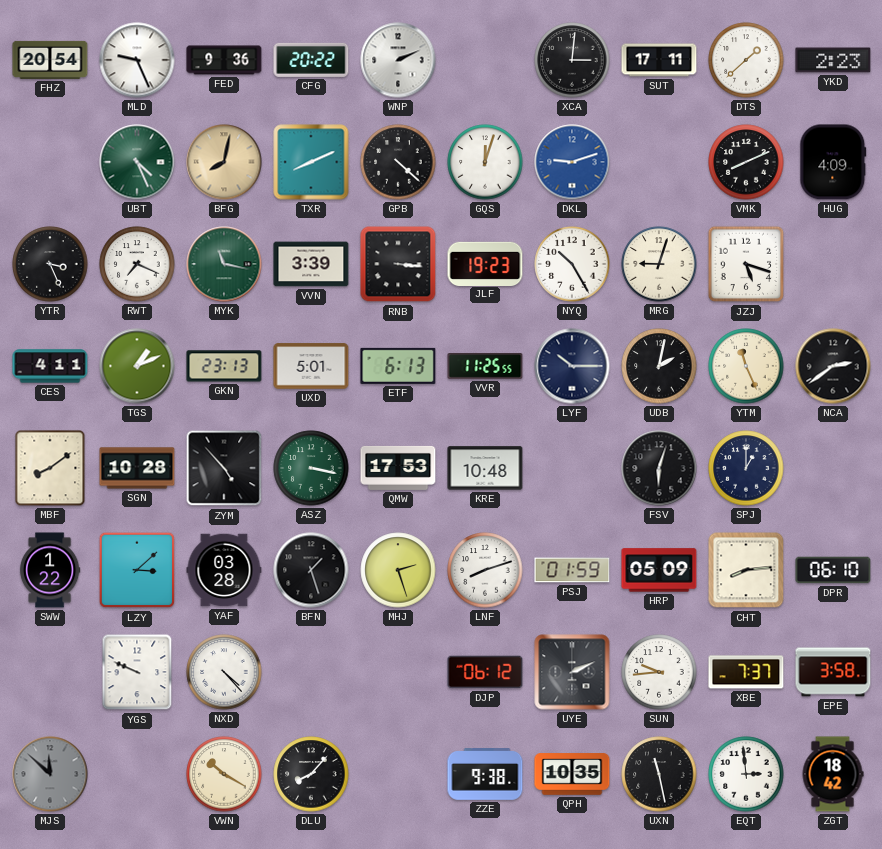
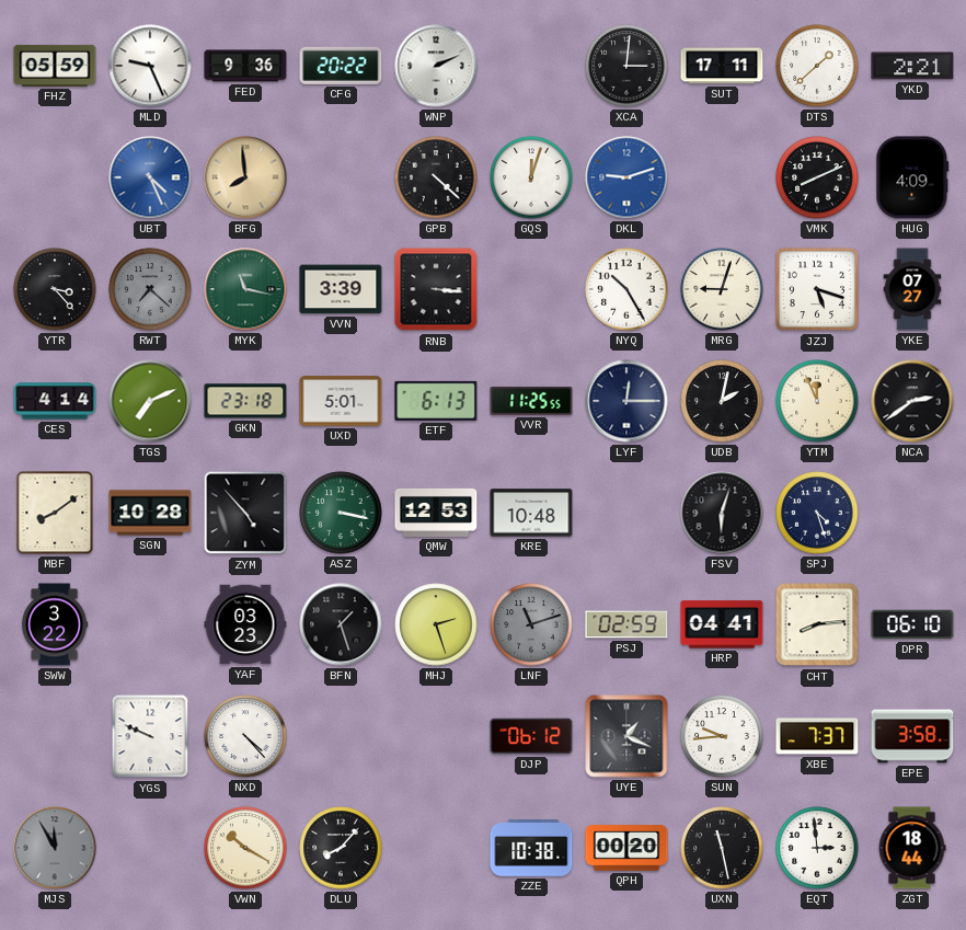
FHZ: 20:54 -> 05:59 (55, 66)
YKD: 2:23 -> 2:21 (912, 66)
UBT dial: green -> blue (150, 177)
BFG: 8:02 -> 7:59 (245, 177)
TXR: 8:11 -> none (311, 162)
YTR: 3:26 -> 3:23 (55, 289)
RWT: 7:19 -> 7:22 (150, 289)
RWT dial: white -> grey (150, 289)
JLF: 19:23 -> none (485, 263)
YKE: none -> 07:27 (912, 289)
CES: 4:11 -> 4:14 (55, 401)
TGS: 1:11 -> 7:11 (150, 401)
GKN: 23:13 -> 23:18 (245, 401)
LYF: 10:15 -> 12:15 (626, 401)
YTM: 11:26 -> 11:56 (817, 401)
QMW: 17:53 -> 12:53 (436, 513)
SPJ: 1:00 -> 4:27 (817, 513)
SWW: 1:22 -> 3:22 (55, 624)
LZY: 3:08 -> none (137, 570)
YAF: 03:28 -> 03:23 (245, 624)
LNF: 8:12 -> 11:12 (531, 624)
LNF dial: white -> grey (531, 624)
PSJ: 01:59 -> 02:59 (626, 624)
HRP: 05:09 -> 04:41 (722, 624)
UYE: 2:11 -> 1:19 (626, 736)
MJS: 11:52 -> 11:55 (55, 848)
ZZE: 9:38 -> 10:38 (531, 848)
QPH: 10:35 -> 00:20 (626, 848)
ZGT: 18:42 -> 18:44 (912, 848)
